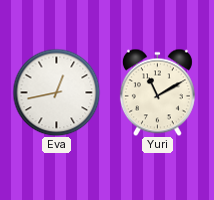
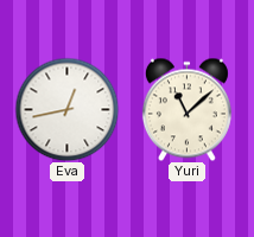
Yuri: 11:10 -> 11:08 (186, 109)
